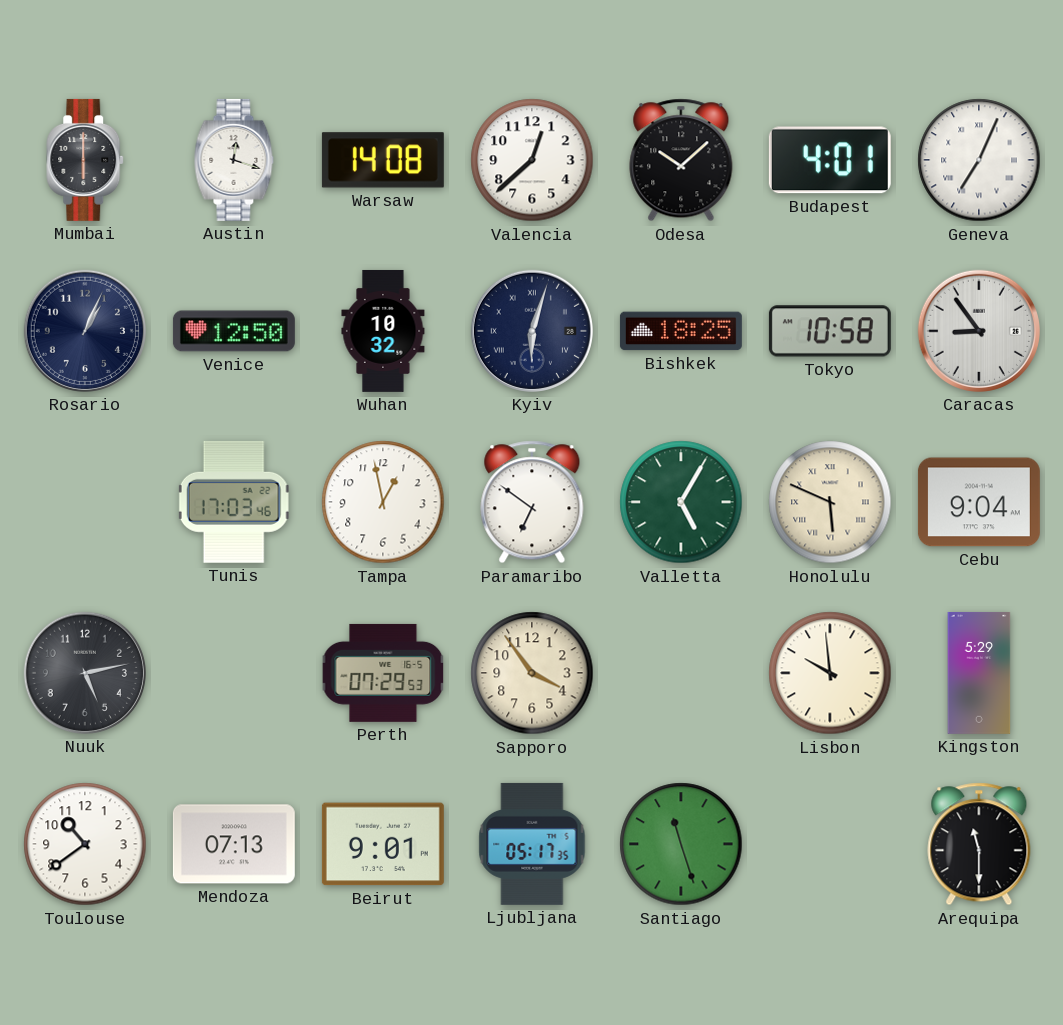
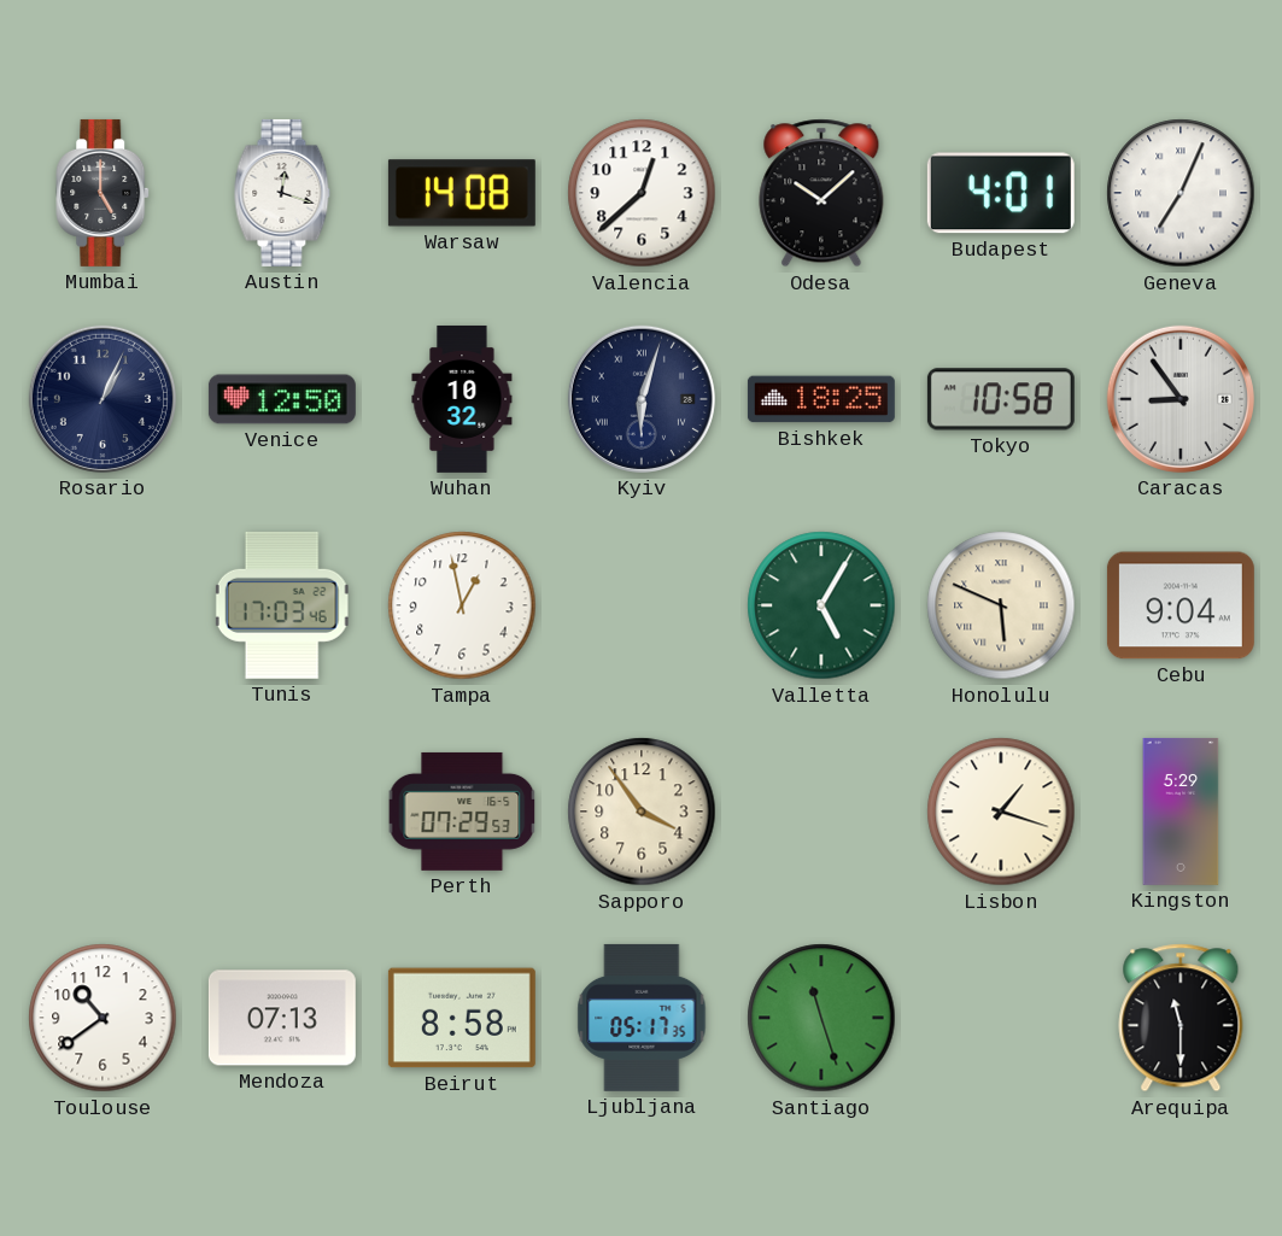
Mumbai: 6:00 -> 5:00 (104, 193)
Paramaribo: 6:51 -> none (532, 502)
Nuuk: 5:13 -> none (85, 673)
Lisbon: 9:59 -> 1:18 (1001, 812)
Beirut: 9:01 -> 8:58 (462, 1018)
